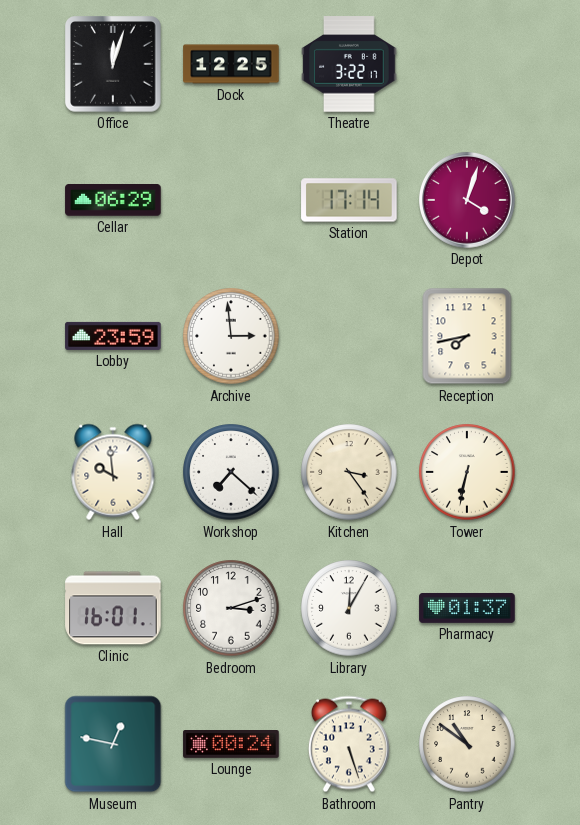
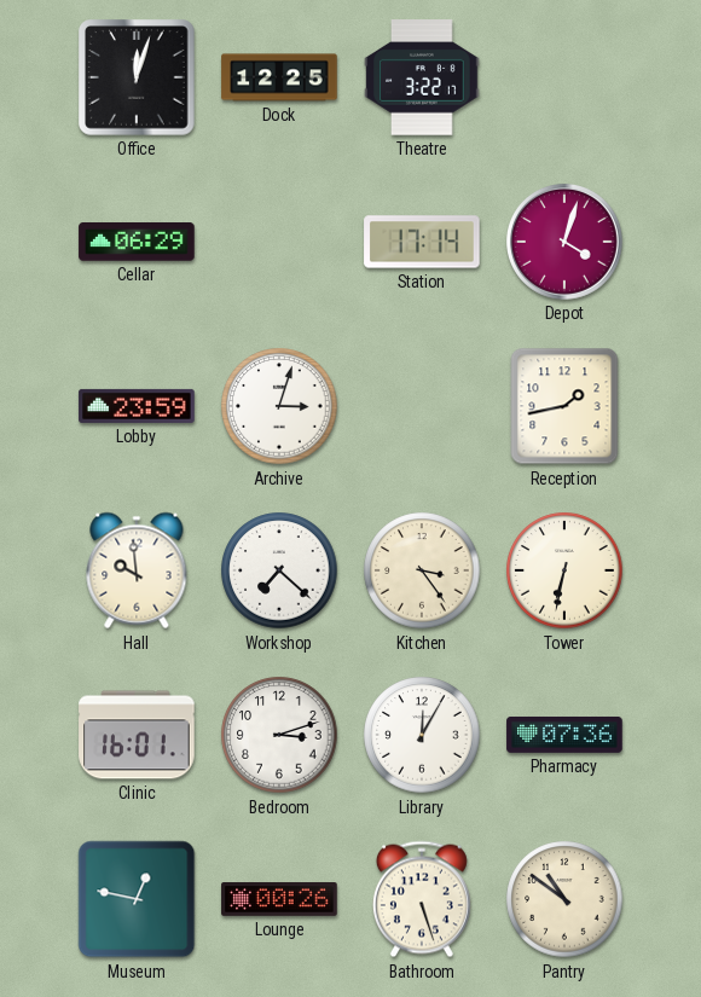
Archive: 2:59 -> 3:03 (279, 406)
Reception: 7:43 -> 1:43 (564, 406)
Pharmacy: 01:37 -> 07:36 (564, 735)
Lounge: 00:24 -> 00:26 (279, 900)
